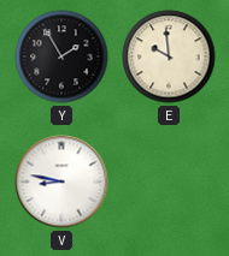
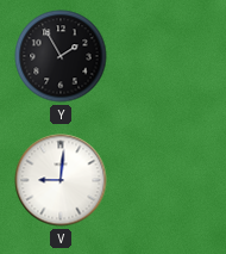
E: 9:59 -> none (169, 56)
V: 8:47 -> 9:01 (61, 180)
